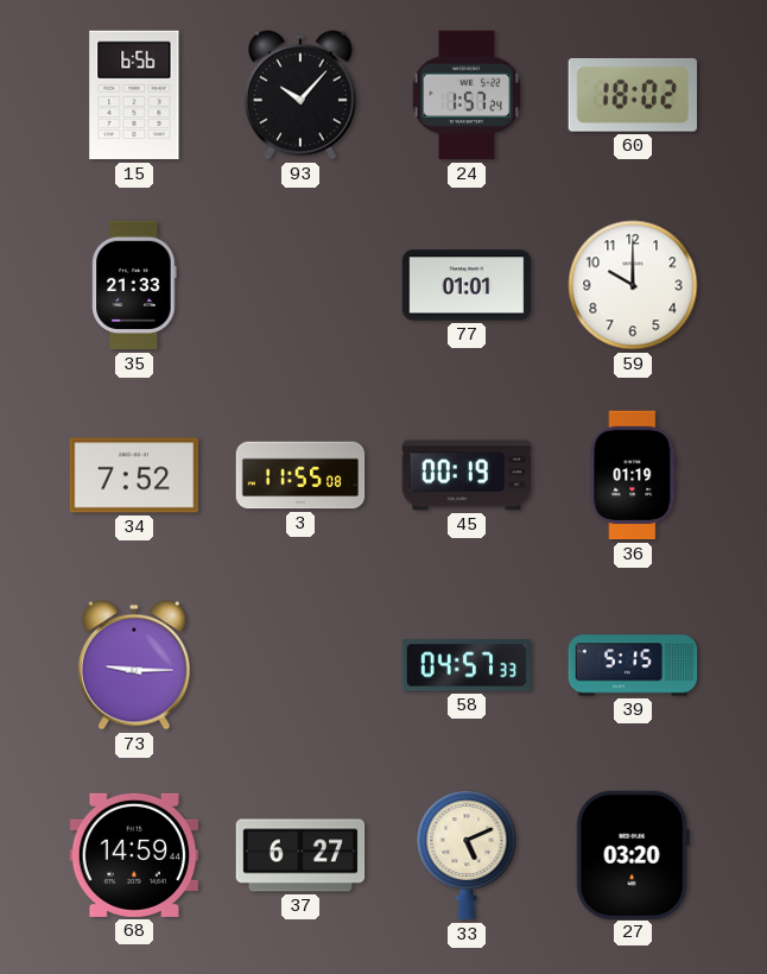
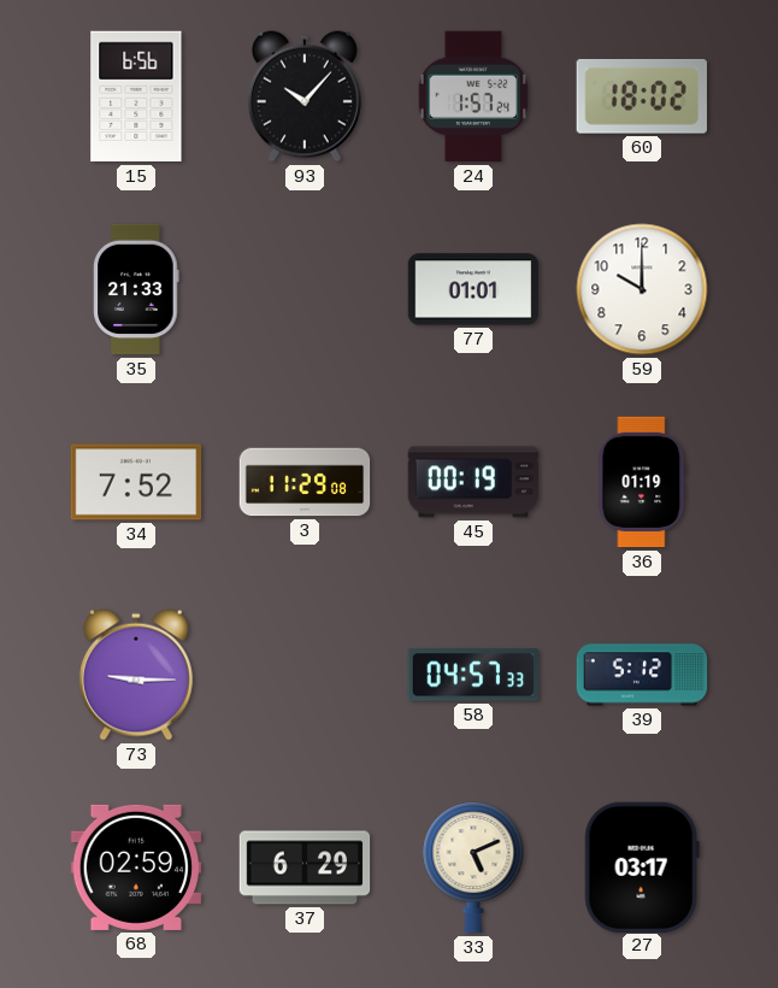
3: 11:55 -> 11:29 (305, 482)
39: 5:15 -> 5:12 (642, 675)
68: 14:59 -> 02:59 (136, 868)
37: 6:27 -> 6:29 (305, 868)
27: 03:20 -> 03:17 (642, 866)
